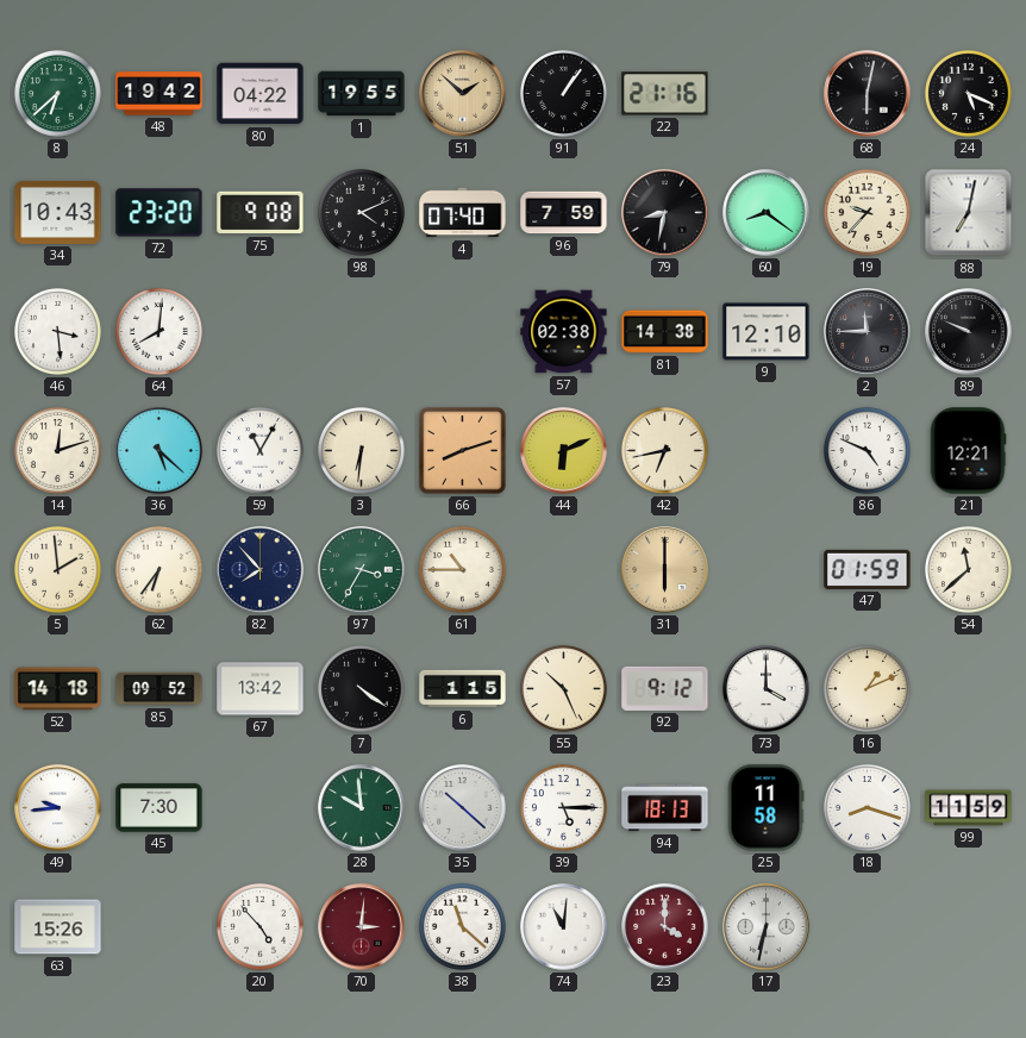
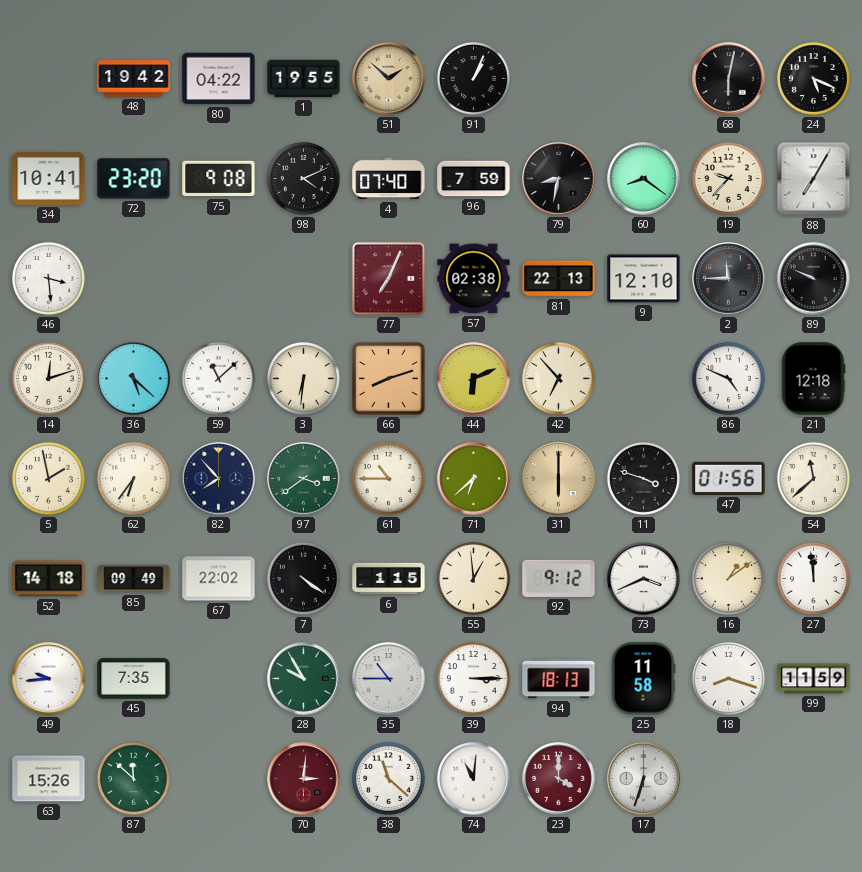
8: 6:38 -> none (57, 93)
91: 1:06 -> 1:04 (473, 78)
22: 21:16 -> none (665, 94)
34: 10:43 -> 10:41 (49, 178)
88: 7:02 -> 7:05 (814, 179)
64: 8:01 -> none (158, 331)
77: none -> 7:04 (388, 278)
81: 14:38 -> 22:13 (559, 279)
59: 11:05 -> 11:08 (218, 378)
42: 6:43 -> 6:53 (558, 378)
21: 12:21 -> 12:18 (813, 379)
5: 1:59 -> 1:58 (48, 478)
97: 3:35 -> 3:39 (304, 479)
71: none -> 6:38 (474, 479)
11: none -> 3:48 (643, 478)
47: 01:59 -> 01:56 (729, 478)
85: 09:52 -> 09:49 (134, 579)
67: 13:42 -> 22:02 (219, 579)
55: 10:26 -> 12:59 (473, 578)
73: 4:00 -> 3:41 (644, 579)
16: 1:11 -> 1:09 (728, 578)
27: none -> 11:59 (813, 578)
45: 7:30 -> 7:35 (134, 679)
28: 9:59 -> 9:55 (304, 679)
35: 10:22 -> 10:45 (389, 679)
39: 5:15 -> 3:15 (473, 678)
87: none -> 11:52 (133, 778)
20: 4:53 -> none (259, 926)
17: 6:32 -> 6:33 (644, 779)
